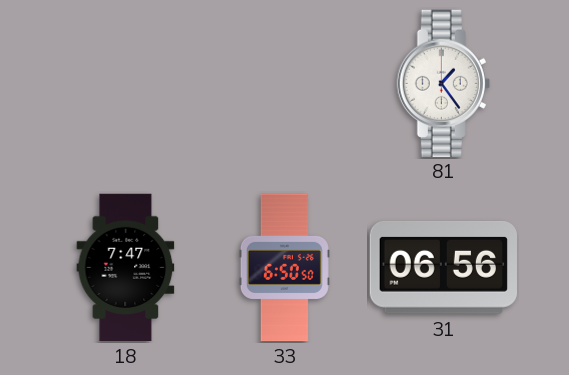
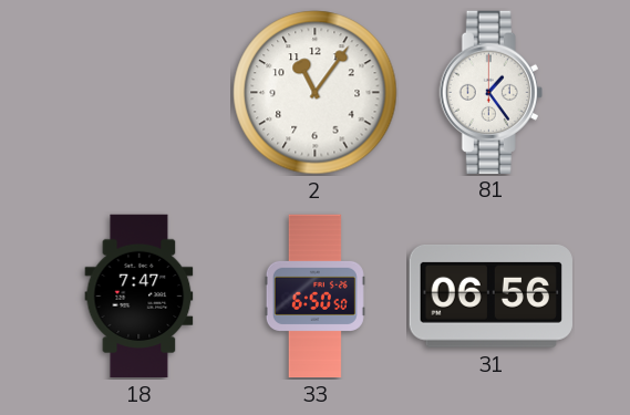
2: none -> 11:06 (316, 93)
